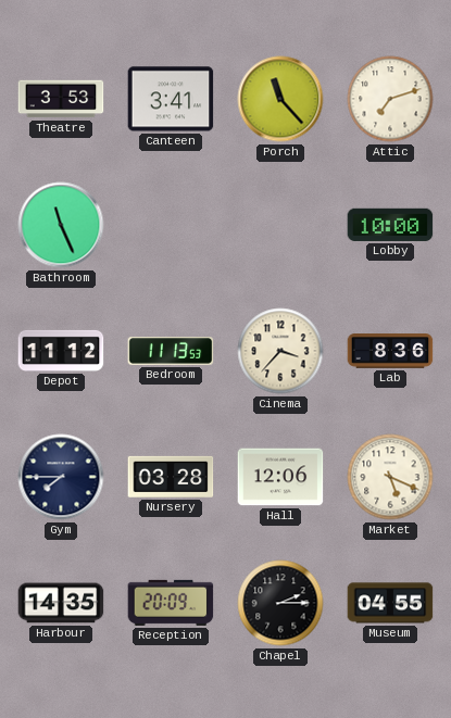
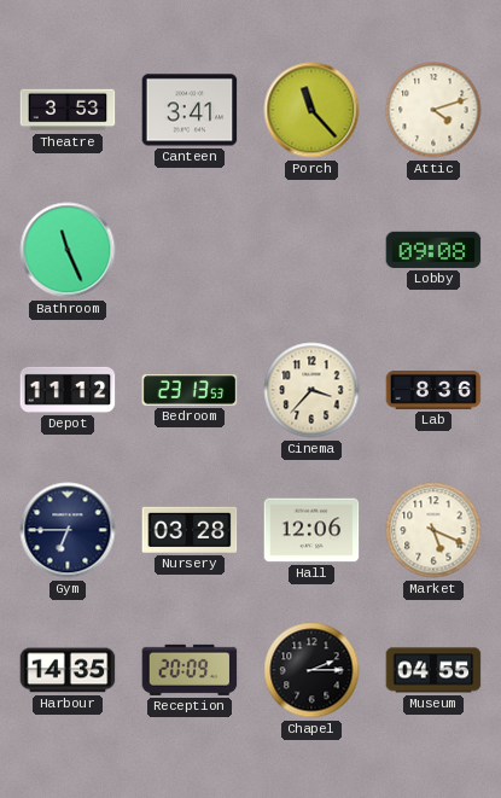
Attic: 7:12 -> 4:12 (433, 110)
Lobby: 10:00 -> 09:08 (433, 250)
Bedroom: 11:13 -> 23:13 (190, 390)
Gym: 7:45 -> 6:45 (68, 530)
